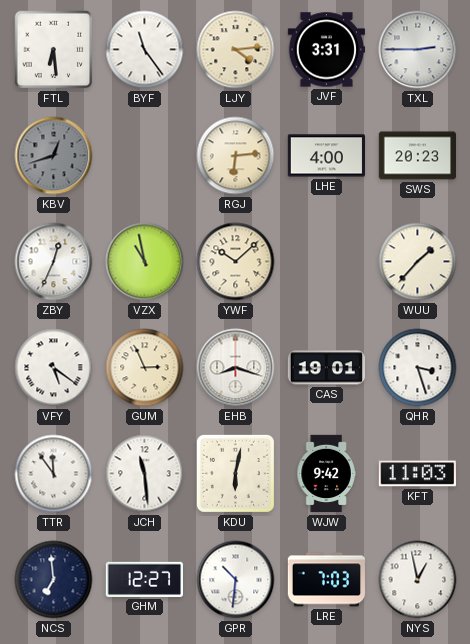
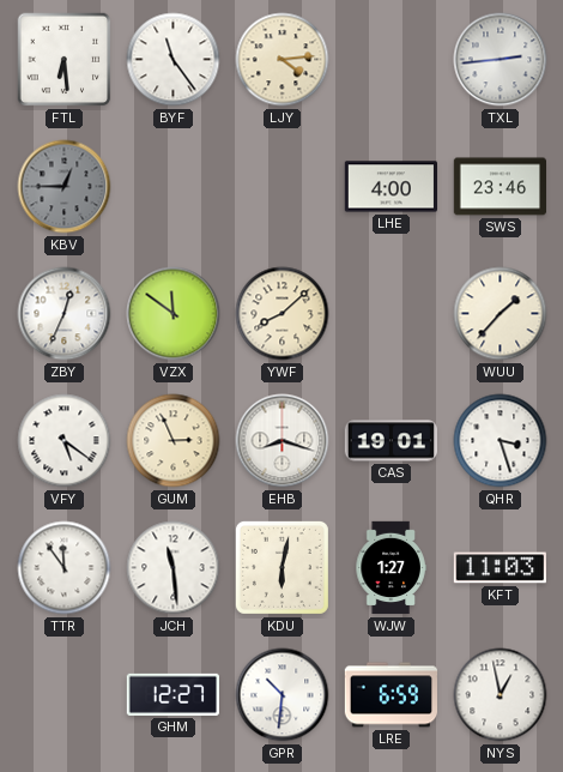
JVF: 3:31 -> none (326, 50)
TXL: 2:45 -> 2:44 (501, 60)
KBV: 12:42 -> 12:45 (65, 187)
RGJ: 6:14 -> none (236, 156)
SWS: 20:23 -> 23:46 (500, 187)
VZX: 10:58 -> 11:51 (174, 314)
YWF: 10:08 -> 8:08 (283, 314)
WJW: 9:42 -> 1:27 (391, 568)
NCS: 6:59 -> none (54, 580)
LRE: 7:03 -> 6:59 (392, 695)
